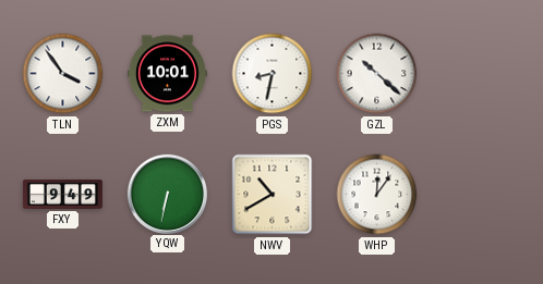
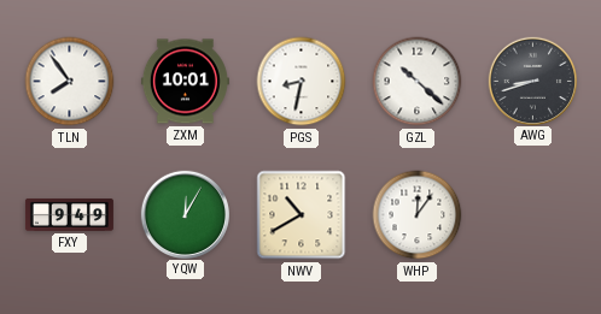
TLN: 3:54 -> 7:54 (70, 82)
AWG: none -> 8:42 (532, 81)
YQW: 6:32 -> 12:05 (185, 214)
